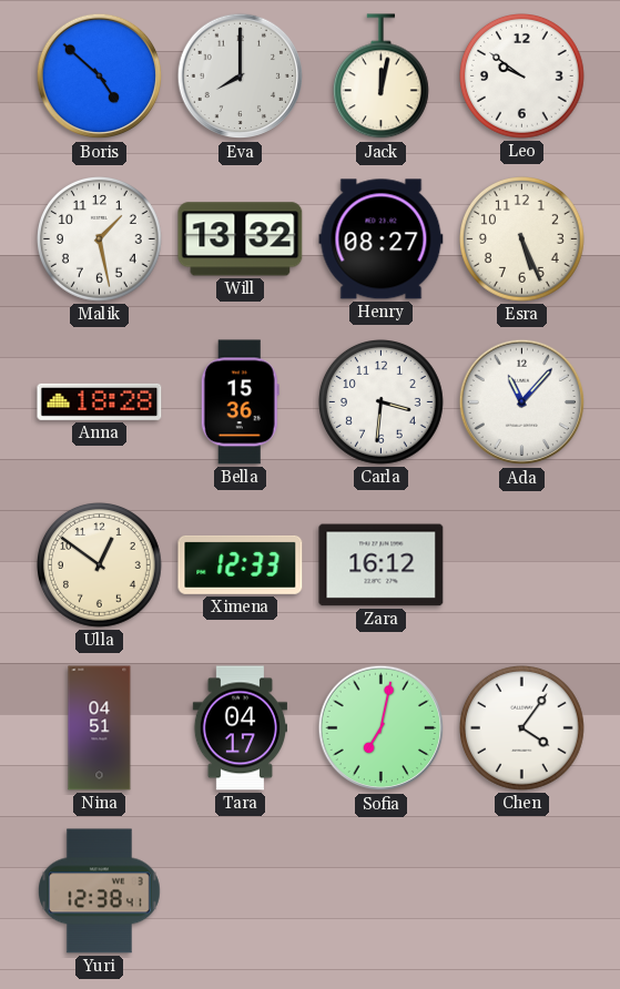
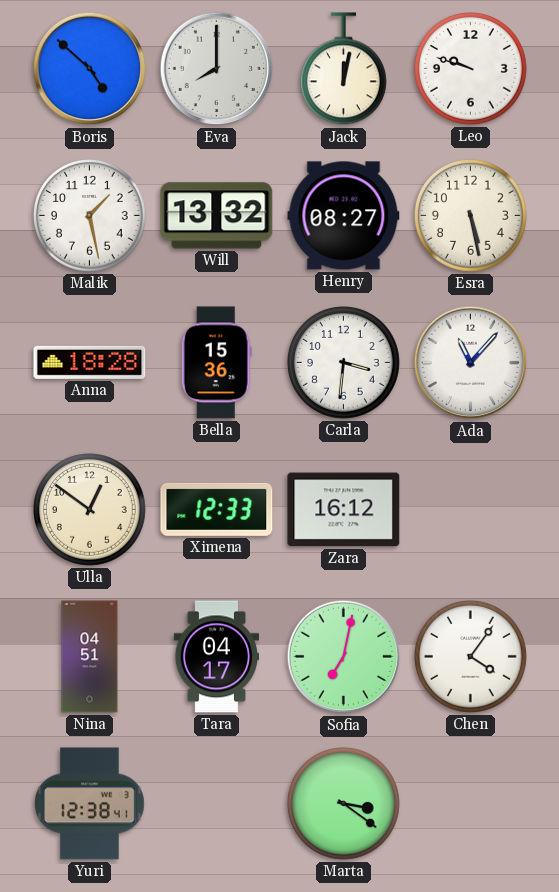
Leo: 9:51 -> 9:48 (471, 69)
Esra: 5:26 -> 5:28 (471, 216)
Marta: none -> 3:21 (344, 804)
